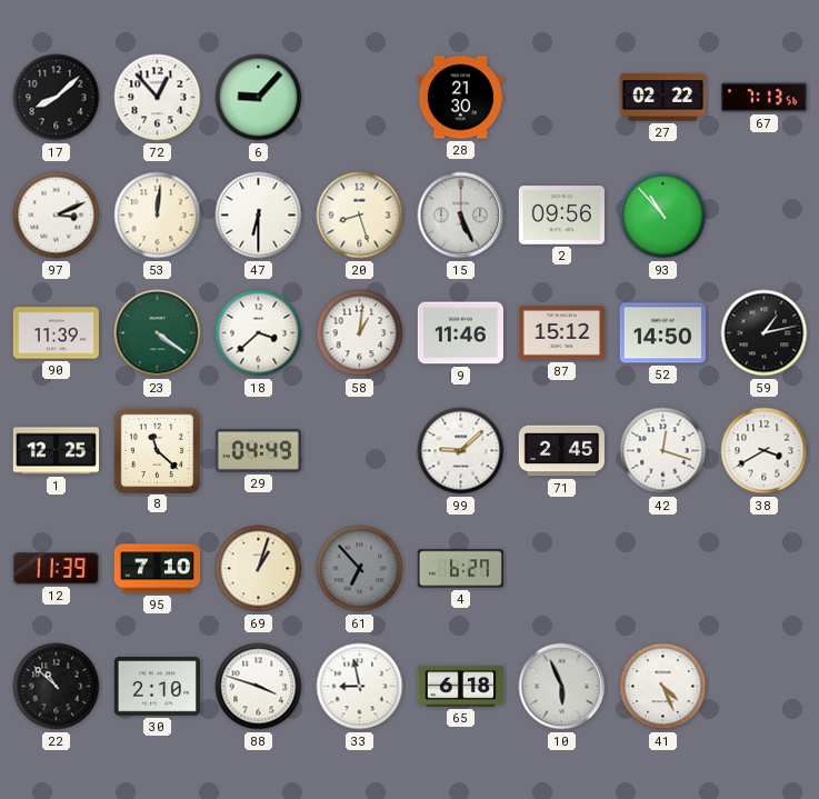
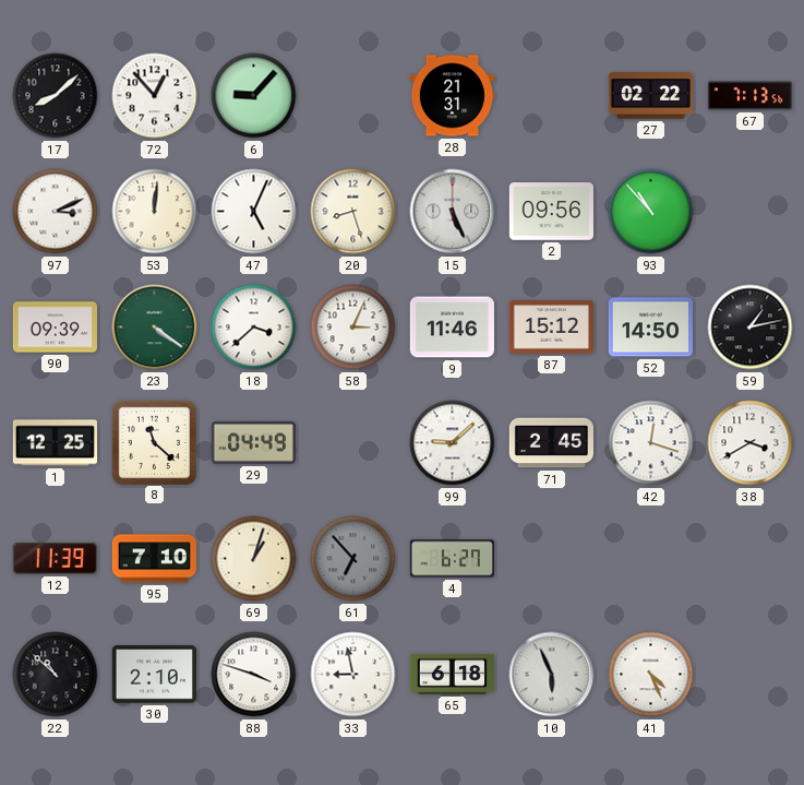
28: 21:30 -> 21:31 (452, 96)
47: 6:30 -> 5:04 (254, 212)
90: 11:39 -> 09:39 (55, 328)
58: 1:01 -> 3:04 (353, 328)
